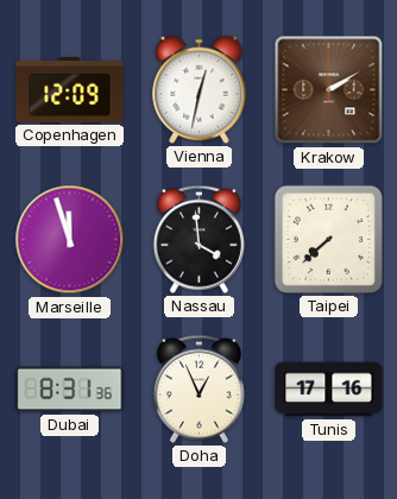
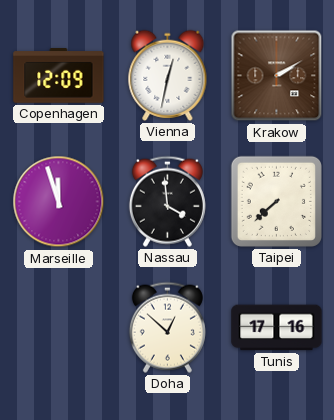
Dubai: 8:31 -> none (70, 390)
Doha: 12:56 -> 12:52 (167, 327)
